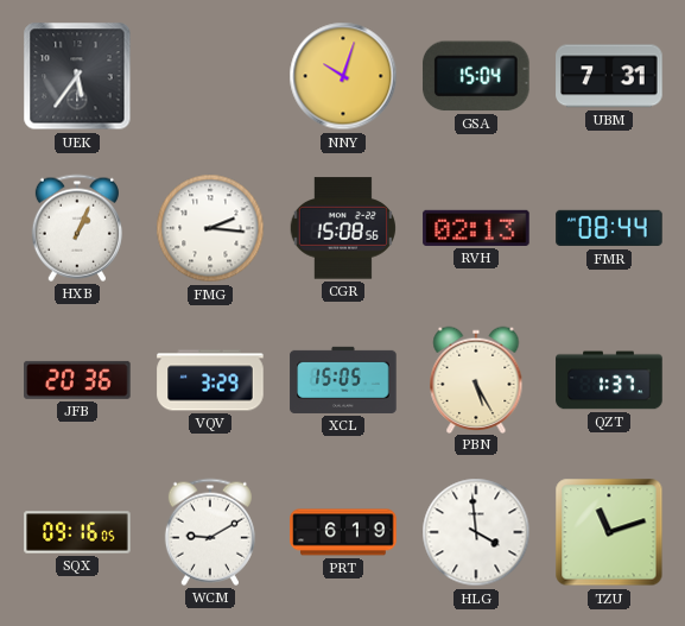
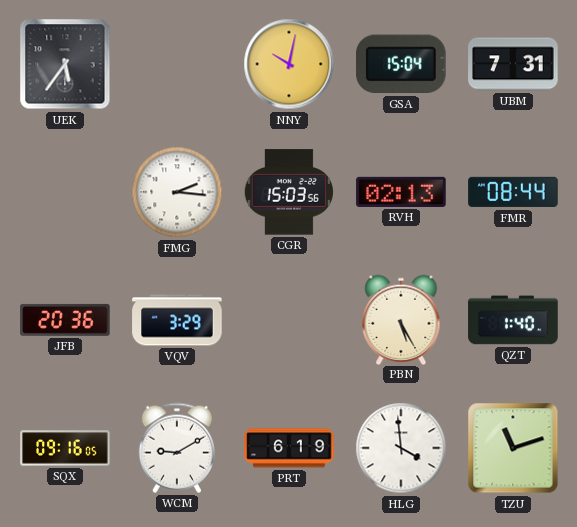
NNY: 10:03 -> 10:02 (289, 64)
HXB: 1:04 -> none (77, 228)
CGR: 15:08 -> 15:03 (289, 192)
XCL: 15:05 -> none (343, 380)
QZT: 1:37 -> 1:40 (513, 320)
